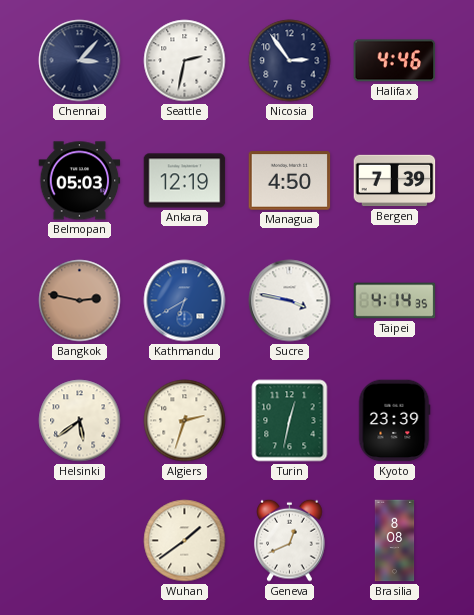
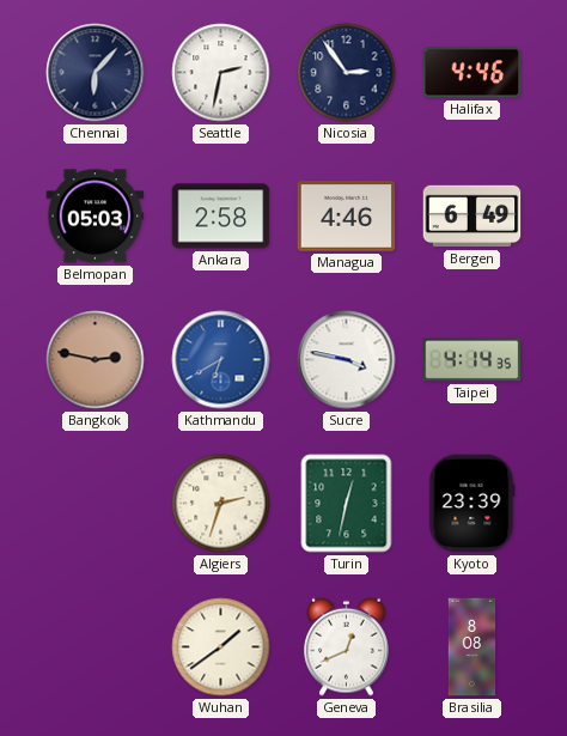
Chennai: 3:07 -> 6:07 (96, 73)
Ankara: 12:19 -> 2:58 (221, 217)
Managua: 4:50 -> 4:46 (347, 217)
Bergen: 7:39 -> 6:49 (472, 217)
Helsinki: 5:39 -> none (80, 421)
